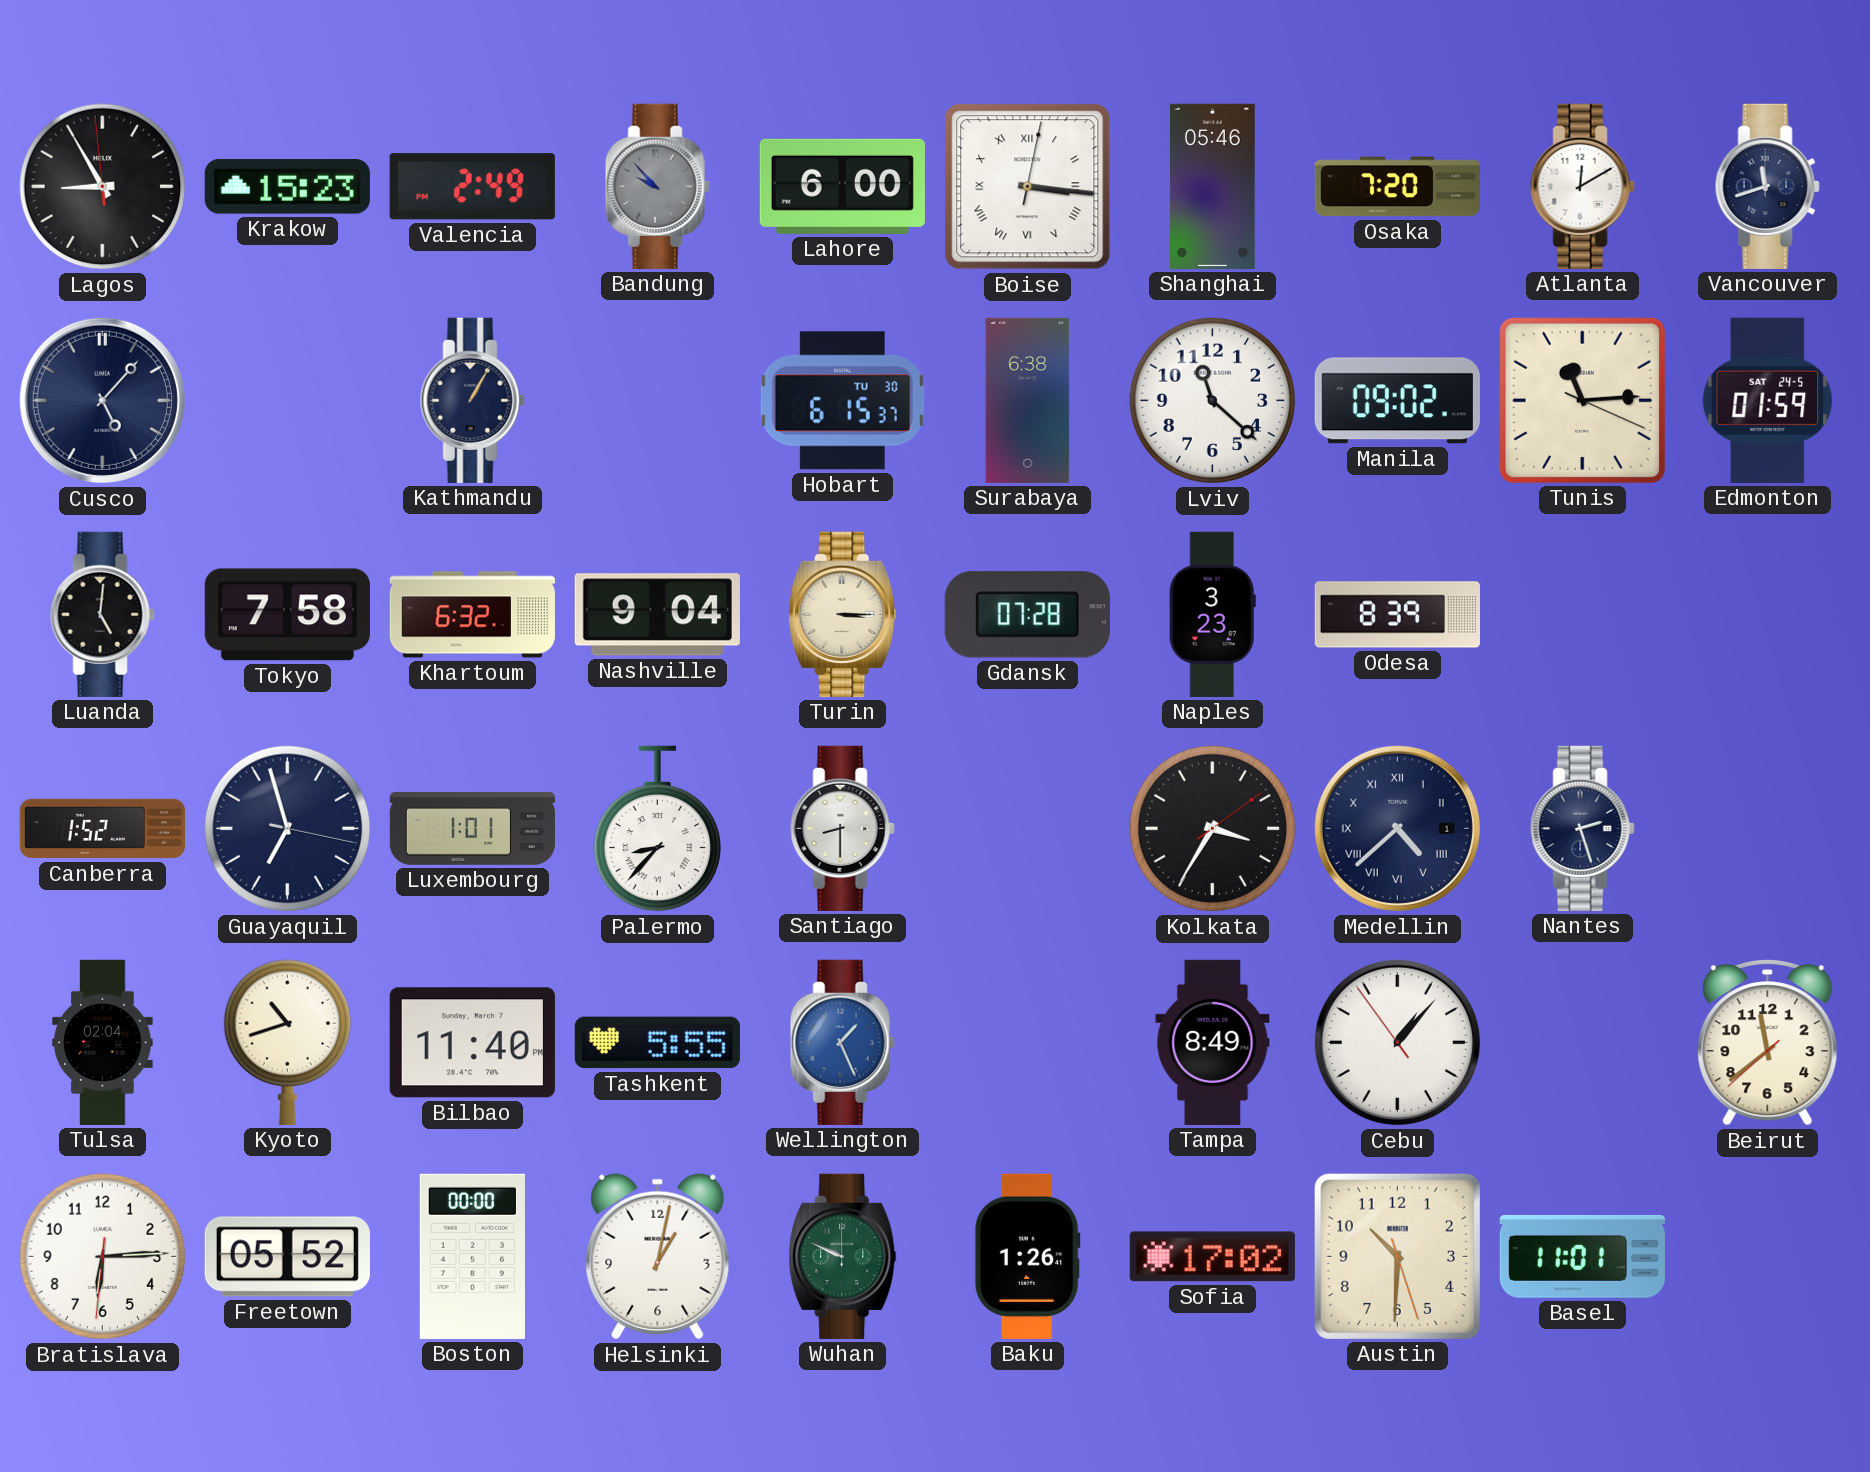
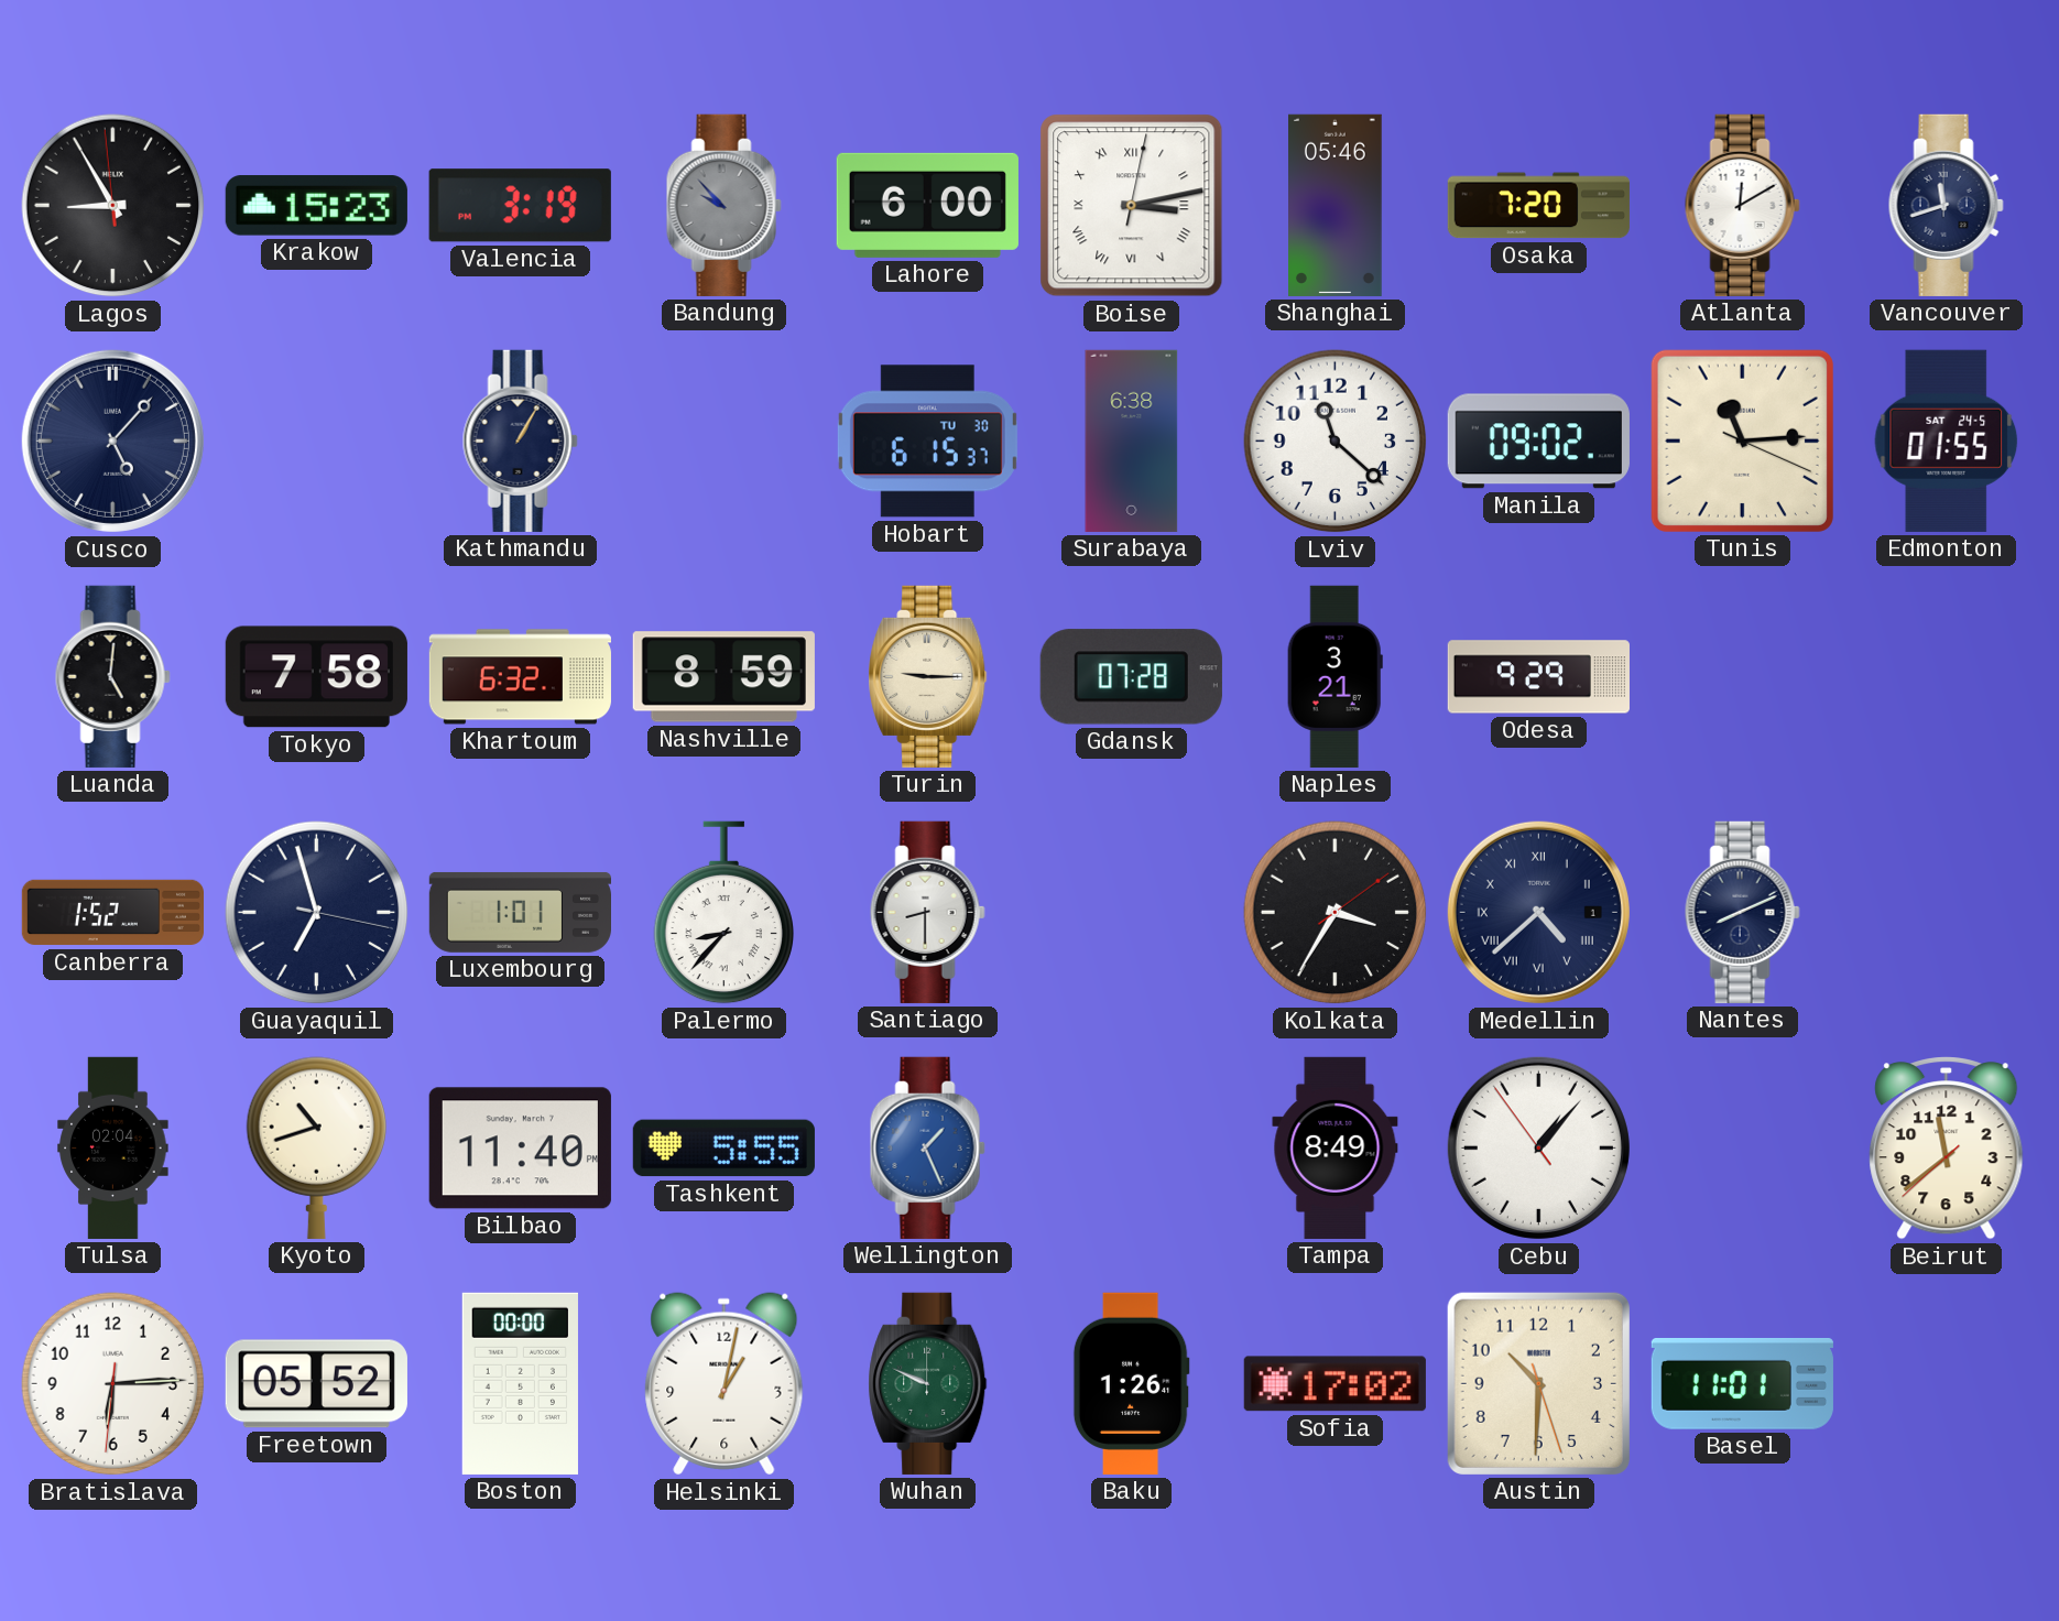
Valencia: 2:49 -> 3:19 (520, 206)
Boise: 3:16 -> 3:13 (1132, 206)
Edmonton: 01:59 -> 01:55 (1947, 440)
Nashville: 9:04 -> 8:59 (723, 677)
Turin: 3:15 -> 9:15 (928, 676)
Naples: 3:23 -> 3:21 (1334, 676)
Odesa: 8:39 -> 9:29 (1538, 677)
Nantes: 2:27 -> 8:11 (1742, 912)
